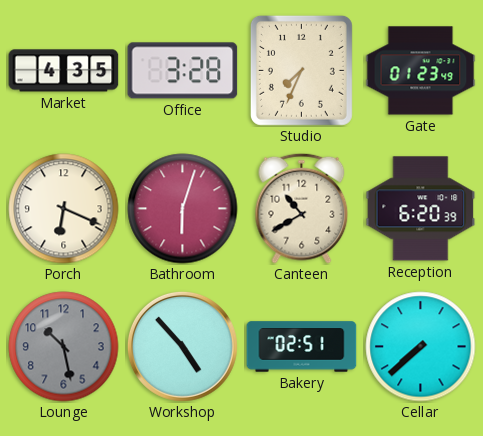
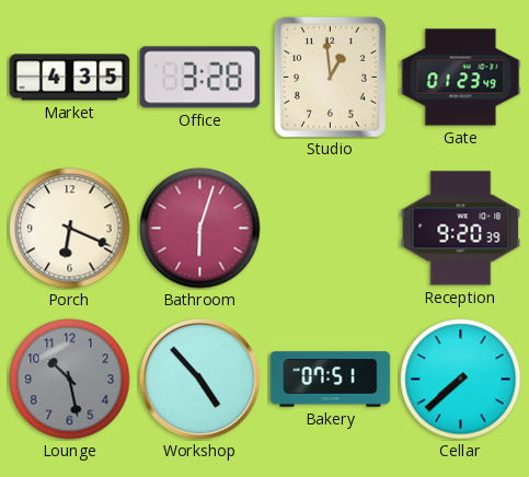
Studio: 7:34 -> 12:59 (330, 77)
Canteen: 10:40 -> none (302, 208)
Reception: 6:20 -> 9:20 (461, 229)
Bakery: 02:51 -> 07:51 (331, 380)
